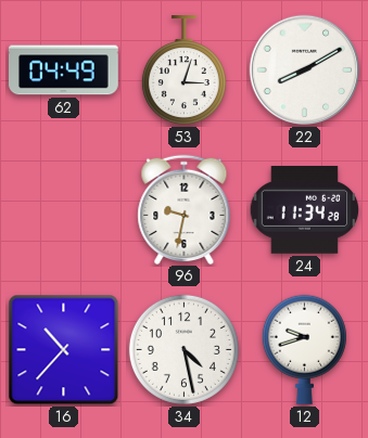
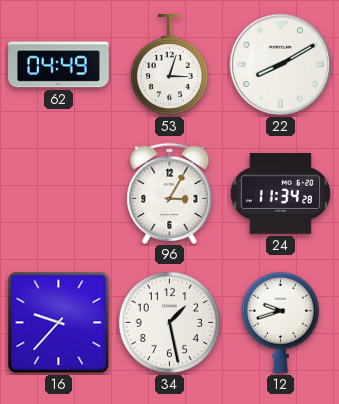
96: 9:32 -> 3:05 (170, 193)
16: 10:37 -> 9:37 (59, 323)
34: 4:28 -> 1:28 (169, 322)
